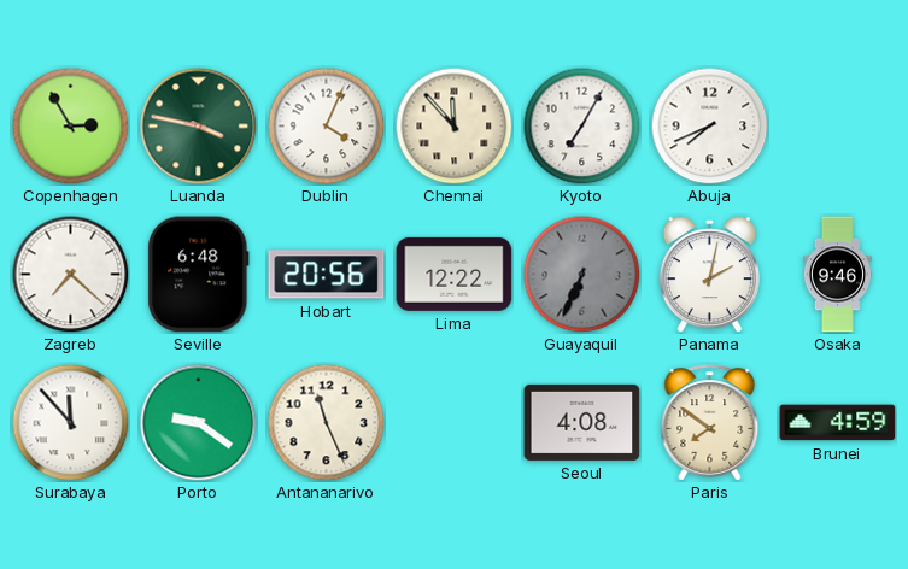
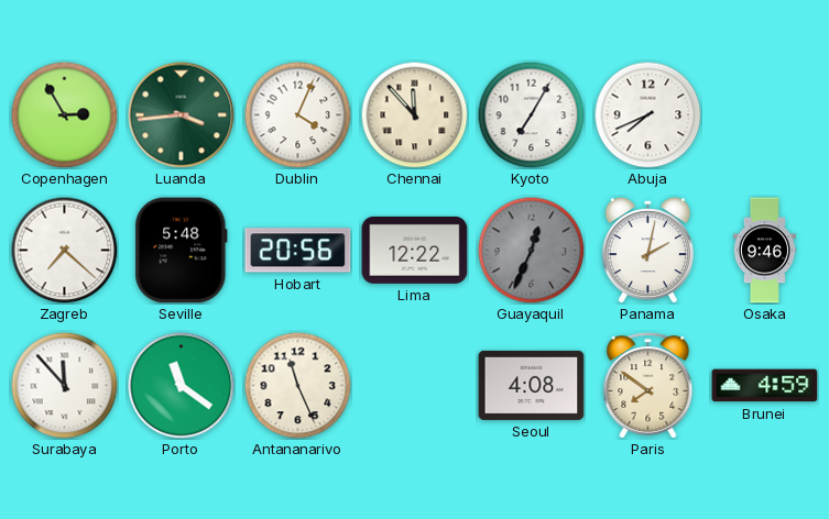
Luanda: 3:47 -> 3:44 (182, 115)
Seville: 6:48 -> 5:48 (182, 251)
Guayaquil: 6:34 -> 12:34 (531, 250)
Porto: 9:21 -> 11:21 (182, 386)
